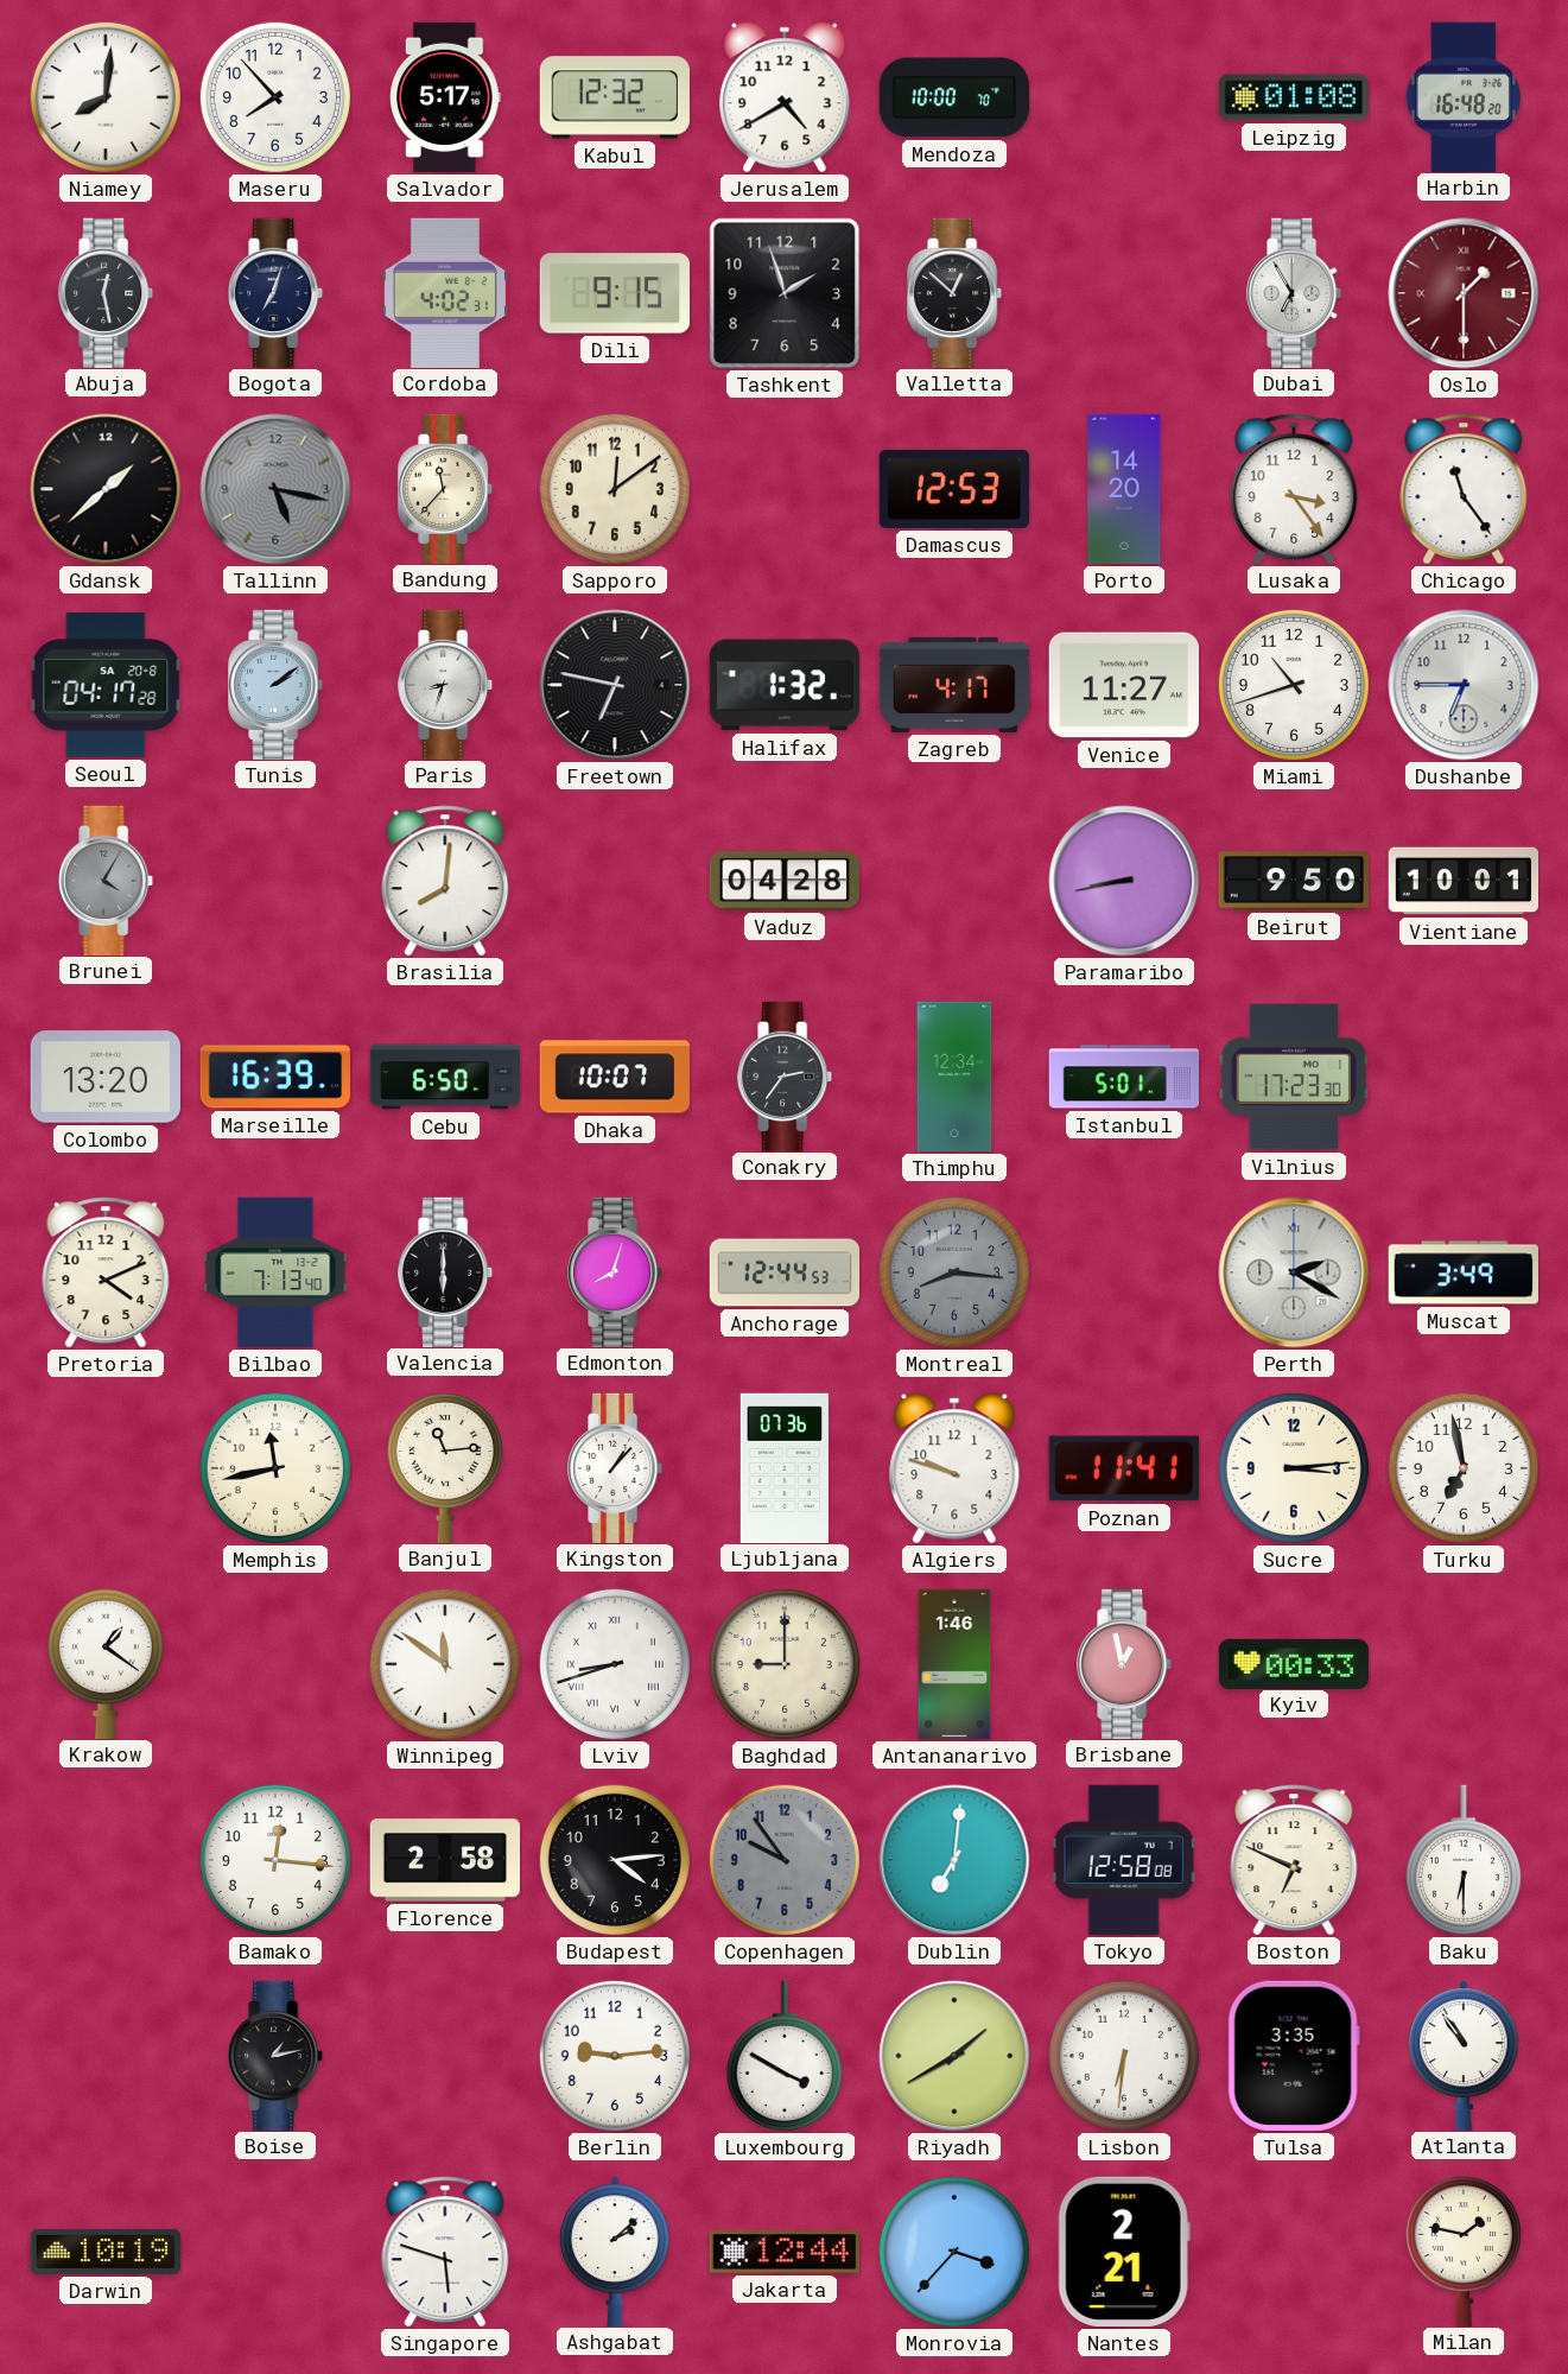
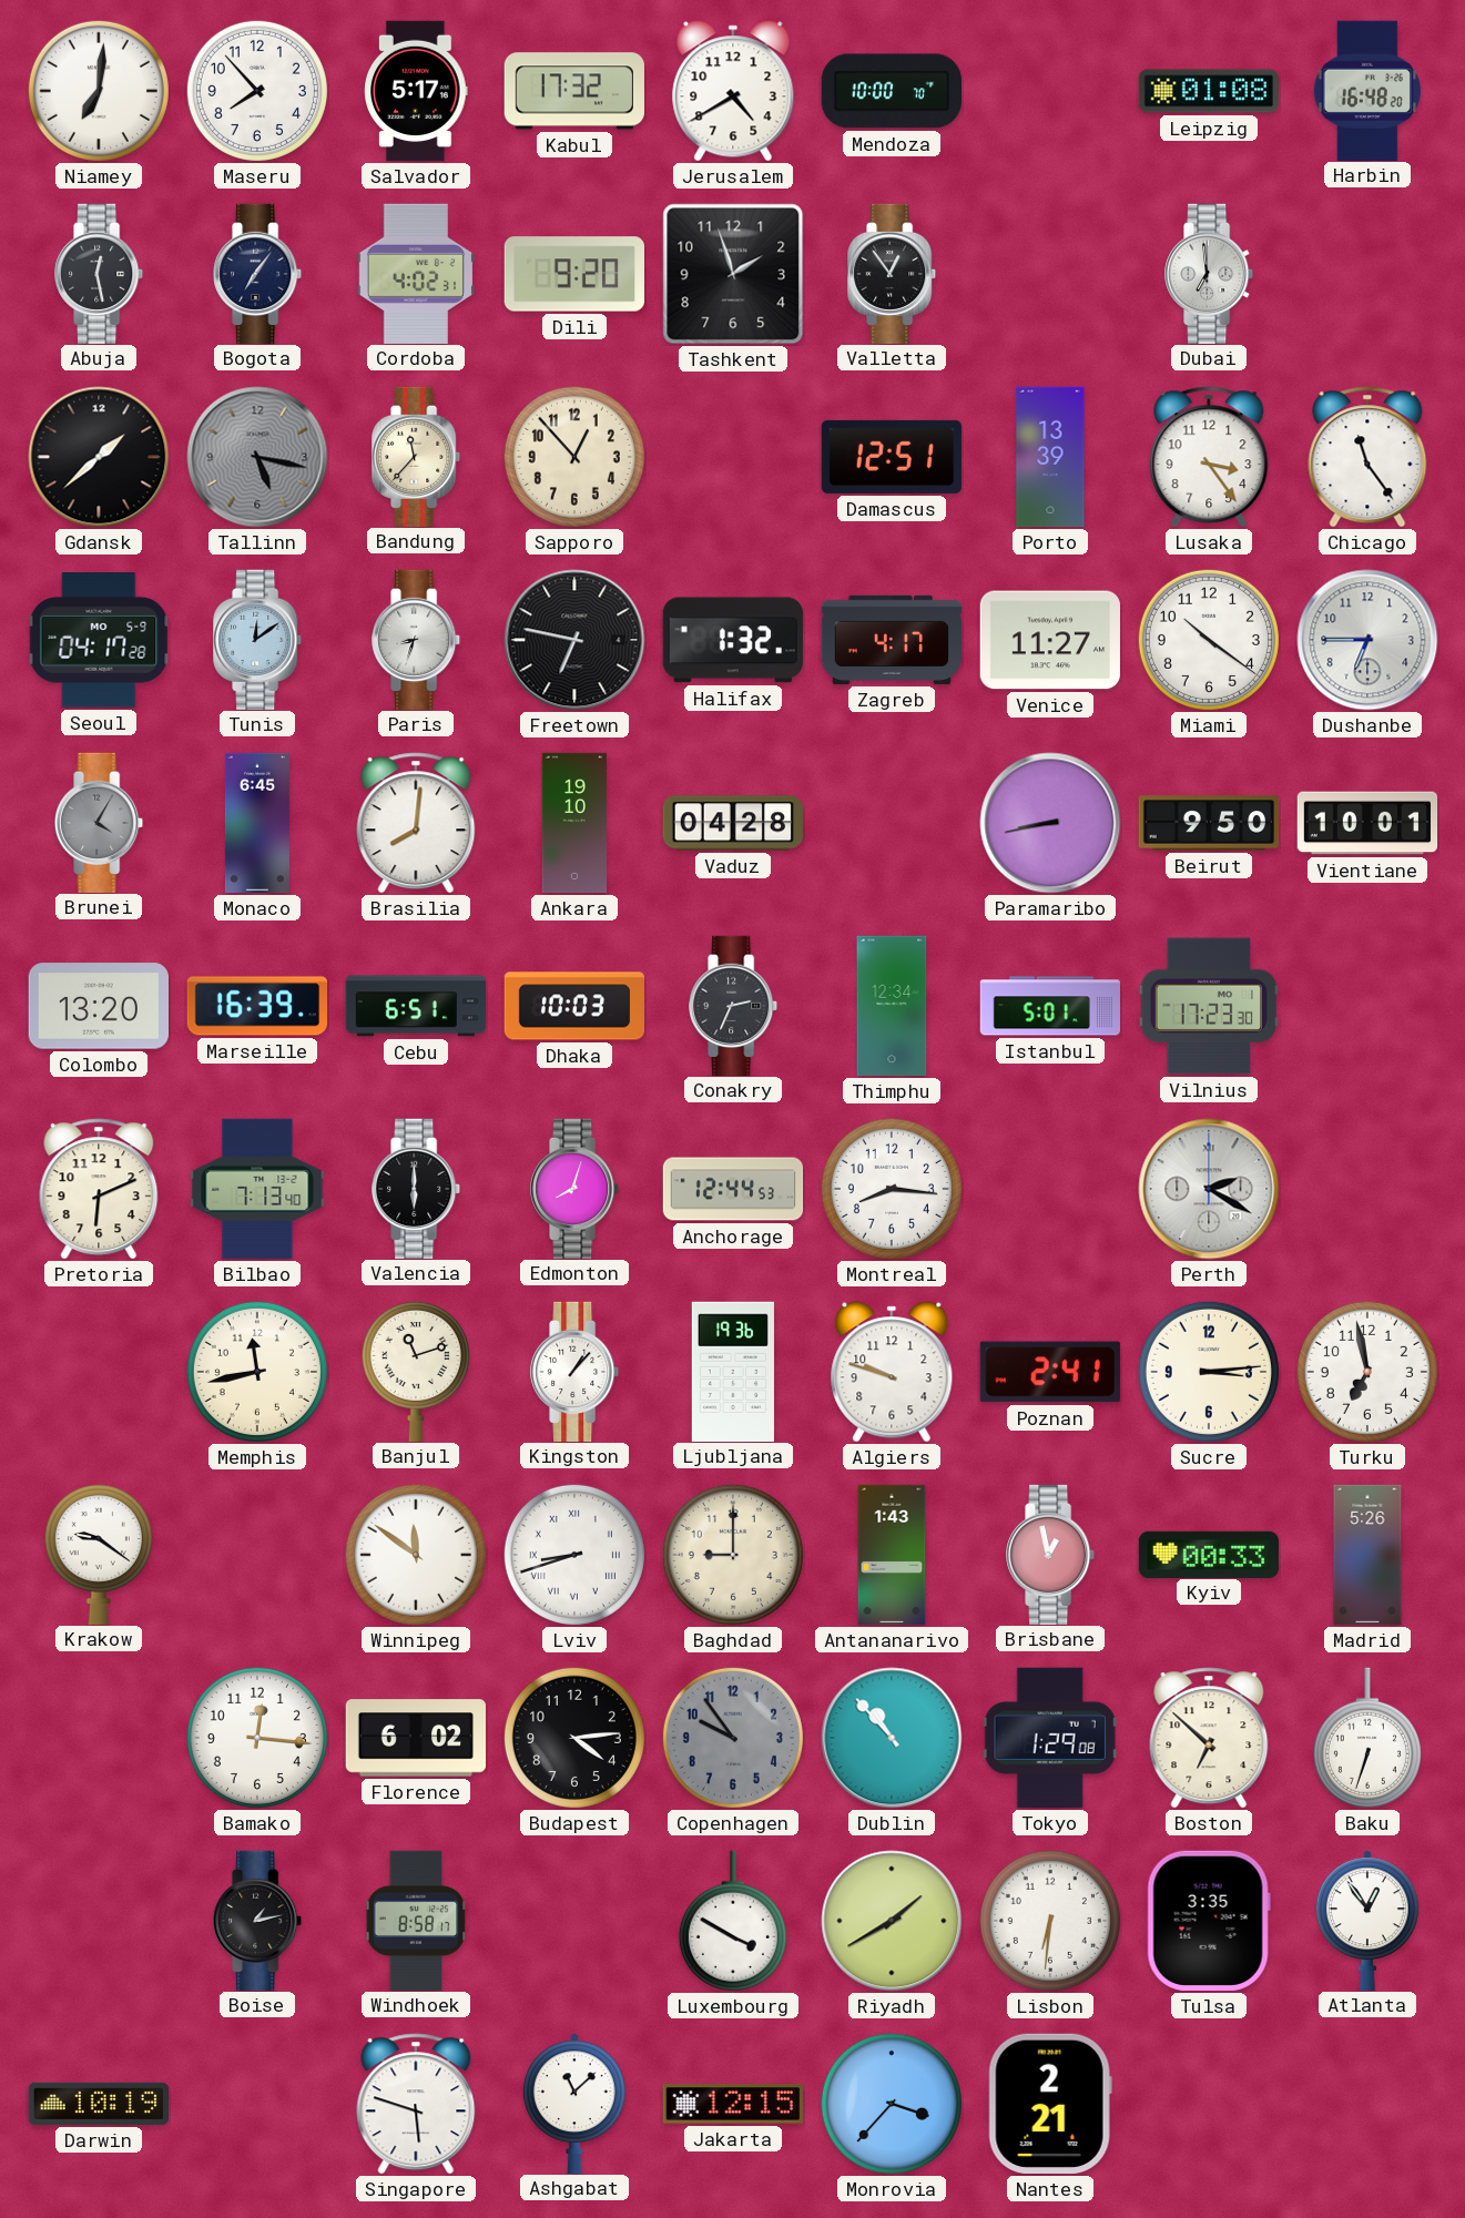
Niamey: 8:01 -> 7:01 (99, 91)
Kabul: 12:32 -> 17:32 (574, 91)
Bogota: 7:03 -> 7:06 (258, 273)
Dili: 9:15 -> 9:20 (573, 274)
Valletta: 12:52 -> 12:54 (893, 273)
Dubai: 6:55 -> 6:59 (1210, 273)
Oslo: 1:30 -> none (1464, 293)
Sapporo: 12:09 -> 12:53 (574, 457)
Damascus: 12:53 -> 12:51 (892, 457)
Porto: 14:20 -> 13:39 (1050, 457)
Seoul date: SA 20-8 -> MO 5-9 (99, 640)
Tunis: 2:09 -> 12:09 (258, 639)
Miami: 10:42 -> 10:21 (1209, 640)
Monaco: none -> 6:45 (257, 823)
Ankara: none -> 19:10 (574, 823)
Cebu: 6:50 -> 6:51 (415, 1006)
Dhaka: 10:07 -> 10:03 (573, 1006)
Conakry: 2:36 -> 2:34 (734, 1005)
Pretoria: 4:11 -> 6:11 (99, 1189)
Montreal dial: grey -> white (892, 1189)
Muscat: 3:49 -> none (1462, 1272)
Banjul: 11:14 -> 11:12 (416, 1371)
Ljubljana: 07:36 -> 19:36 (733, 1371)
Poznan: 11:41 -> 2:41 (1050, 1372)
Krakow: 1:21 -> 9:21 (99, 1554)
Antananarivo: 1:46 -> 1:43 (892, 1555)
Madrid: none -> 5:26 (1367, 1555)
Florence: 2:58 -> 6:02 (415, 1738)
Dublin: 7:01 -> 10:53 (892, 1738)
Tokyo: 12:58 -> 1:29 (1050, 1738)
Boston: 6:49 -> 6:52 (1209, 1738)
Baku: 6:30 -> 6:33 (1367, 1738)
Windhoek: none -> 8:58 (416, 1920)
Berlin: 9:14 -> none (615, 2056)
Atlanta: 10:54 -> 12:54 (1367, 1920)
Ashgabat: 2:08 -> 11:08 (574, 2103)
Jakarta: 12:44 -> 12:15 (732, 2104)
Milan: 1:47 -> none (1464, 2251)
